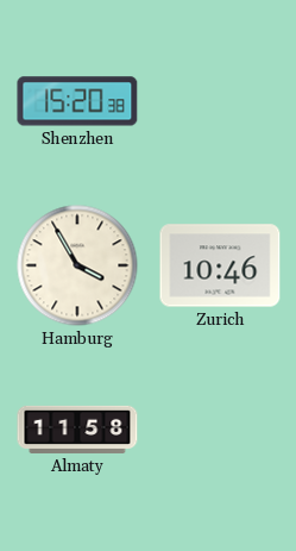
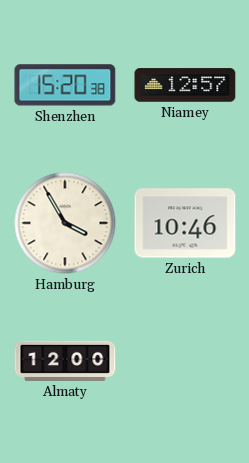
Niamey: none -> 12:57 (185, 85)
Almaty: 11:58 -> 12:00 (65, 361)
